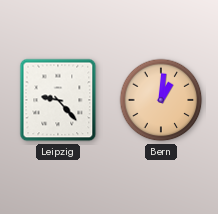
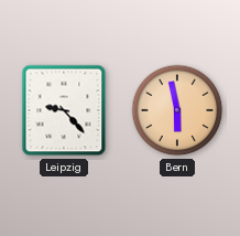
Bern: 1:01 -> 5:58 (177, 110)
